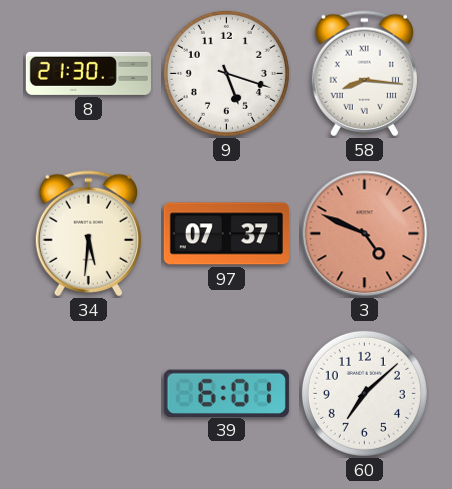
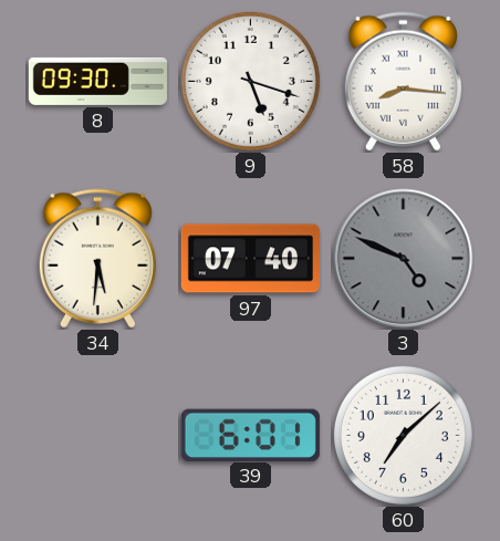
8: 21:30 -> 09:30 (97, 81)
97: 07:37 -> 07:40 (250, 259)
3 dial: salmon -> grey (404, 259)
